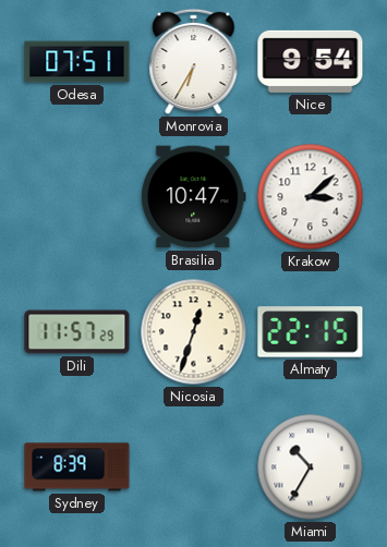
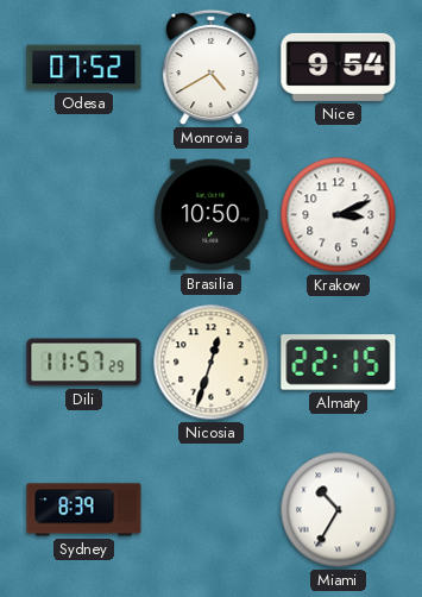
Odesa: 07:51 -> 07:52 (84, 68)
Monrovia: 6:35 -> 4:40 (212, 68)
Brasilia: 10:47 -> 10:50 (212, 215)
Krakow: 3:08 -> 3:11 (339, 215)
